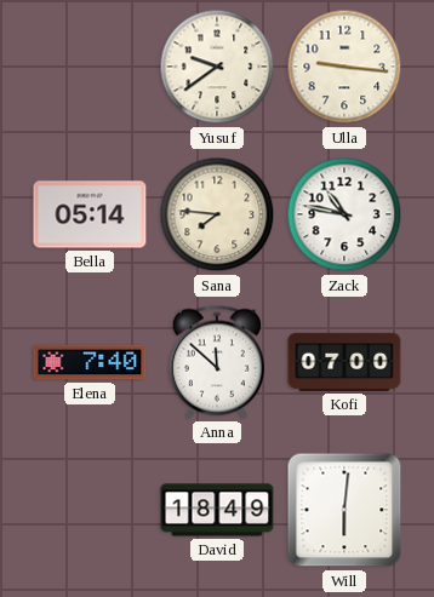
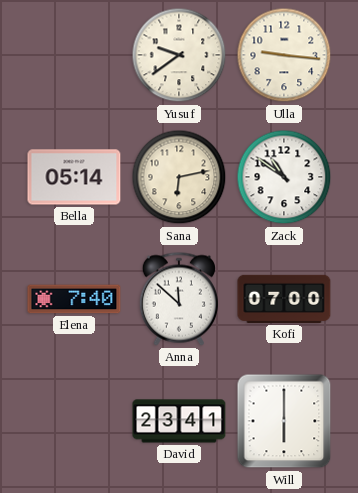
Sana: 7:46 -> 6:13 (179, 177)
Zack: 10:47 -> 10:51 (284, 177)
David: 18:49 -> 23:41 (179, 421)
Will: 6:01 -> 6:00 (284, 421)
